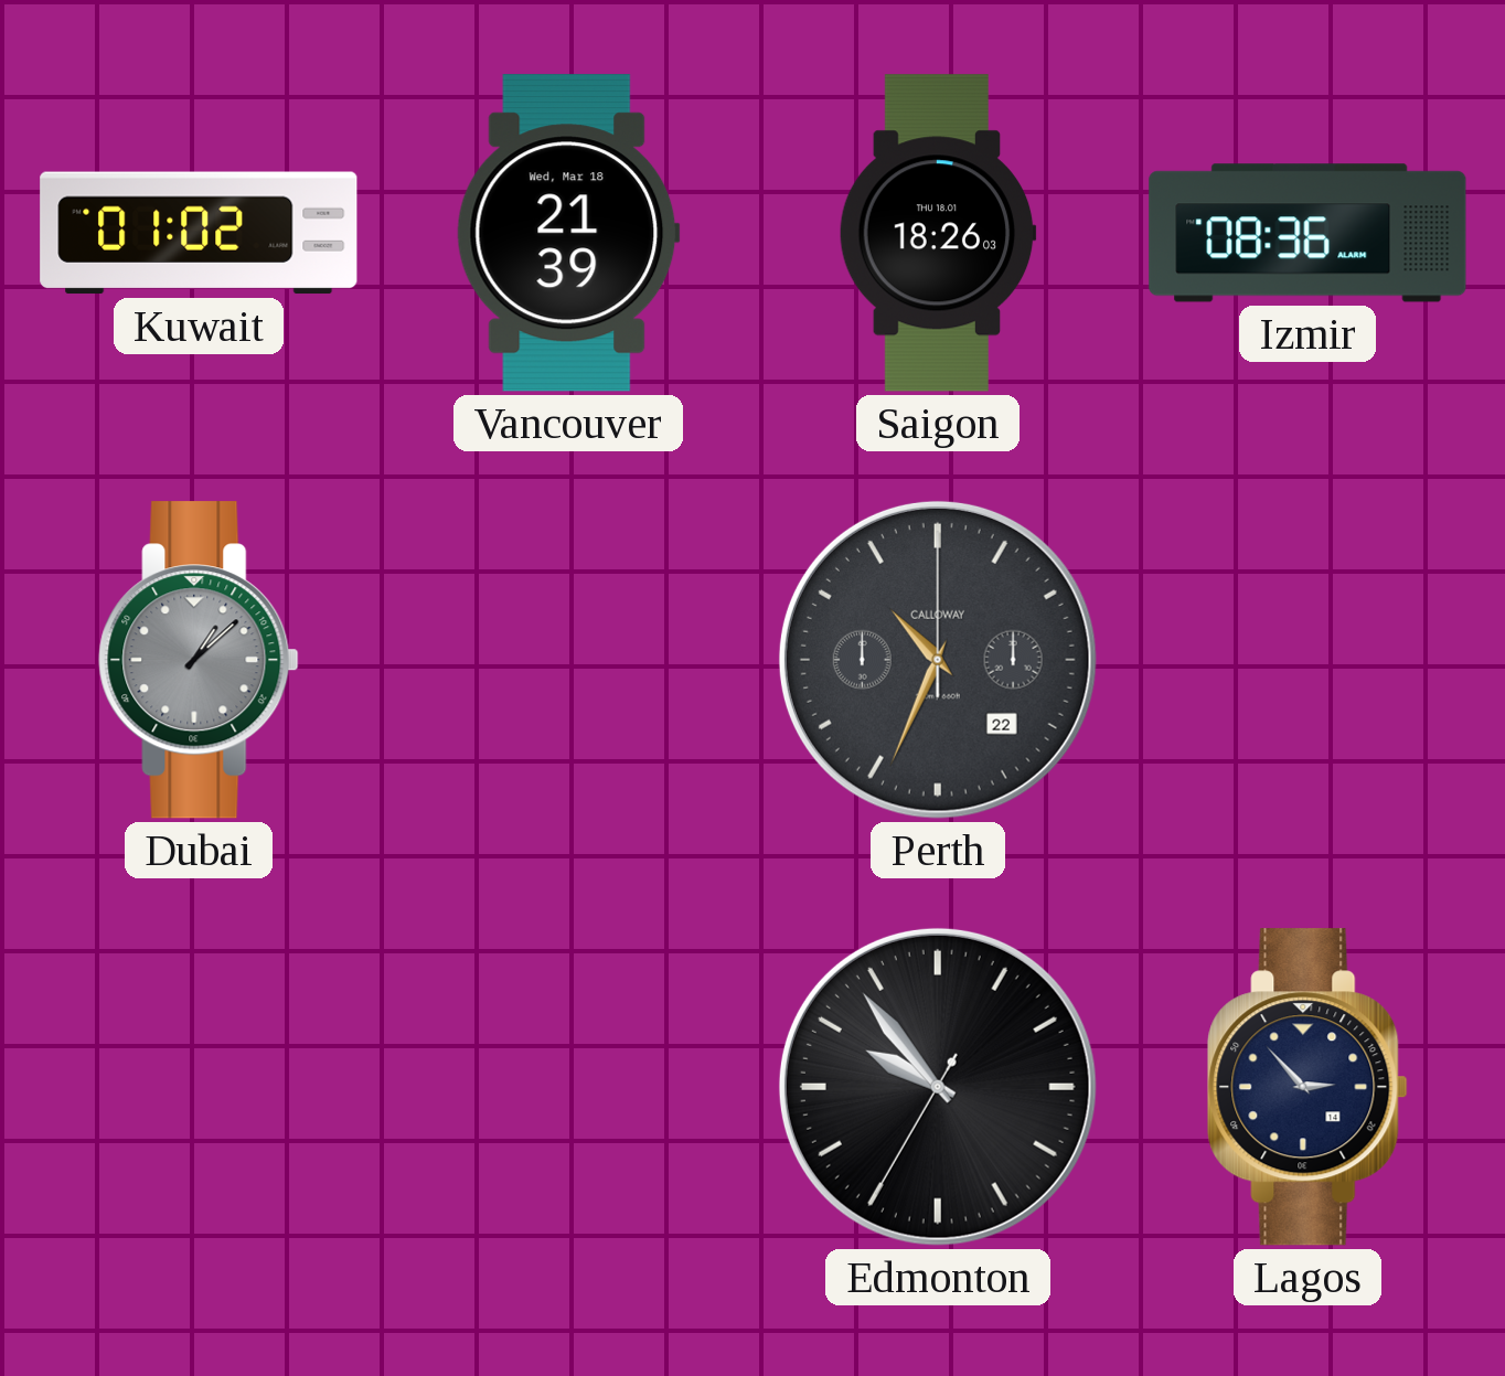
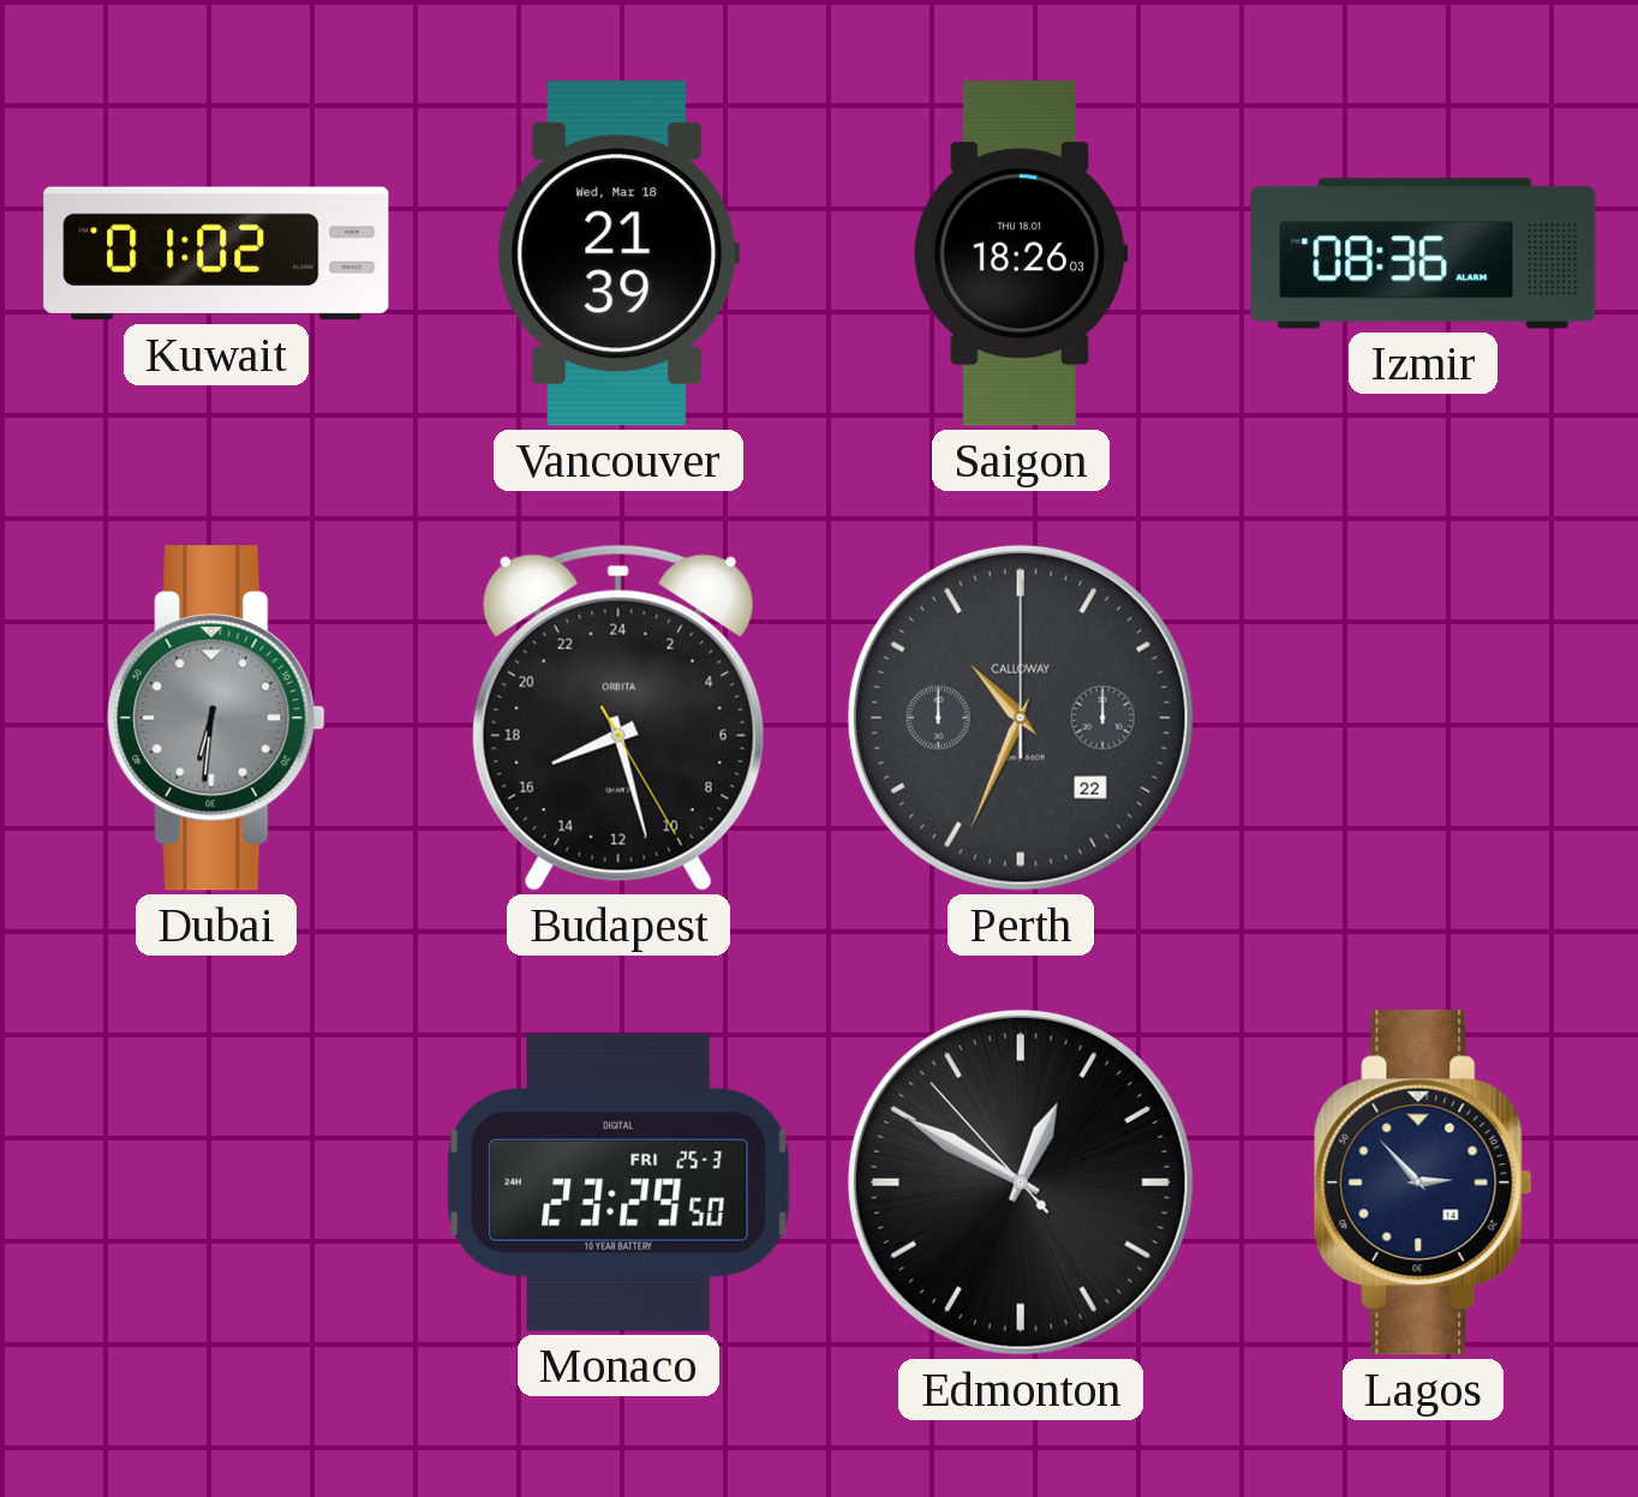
Dubai: 1:08 -> 6:31 (216, 718)
Budapest: none -> 16:27 (618, 718)
Monaco: none -> 23:29 (618, 1182)
Edmonton: 9:53 -> 12:49 (1021, 1182)
